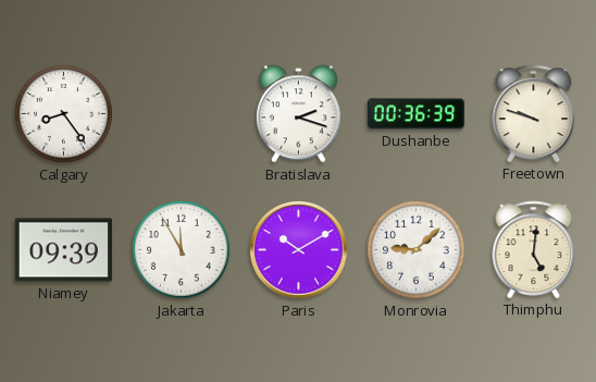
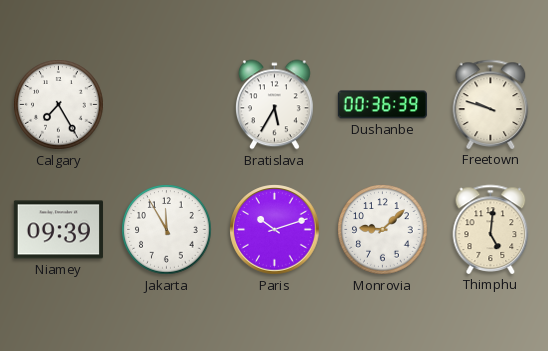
Calgary: 8:24 -> 7:25 (59, 105)
Bratislava: 2:18 -> 5:35 (274, 105)
Paris: 10:10 -> 10:12 (275, 230)
